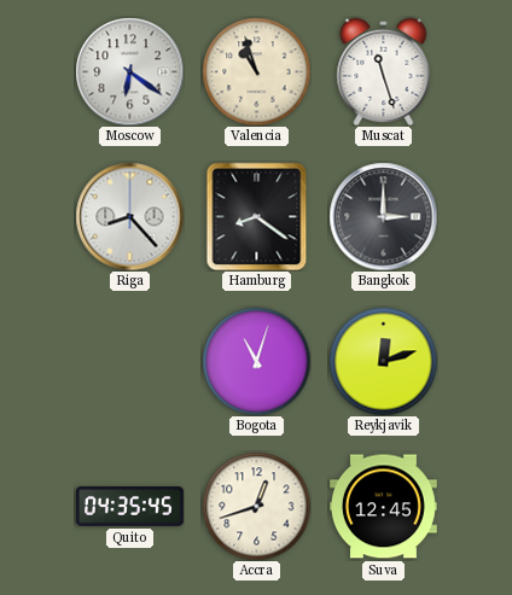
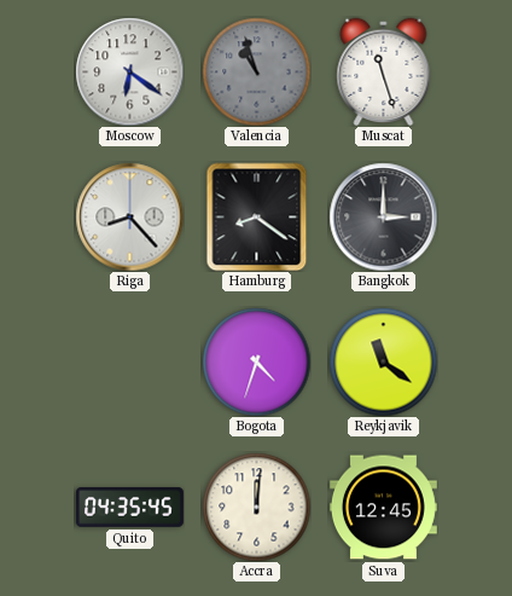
Valencia dial: cream -> grey (256, 71)
Bogota: 11:03 -> 4:33 (256, 361)
Reykjavik: 12:12 -> 11:21 (383, 361)
Accra: 12:42 -> 12:01 (256, 507)
